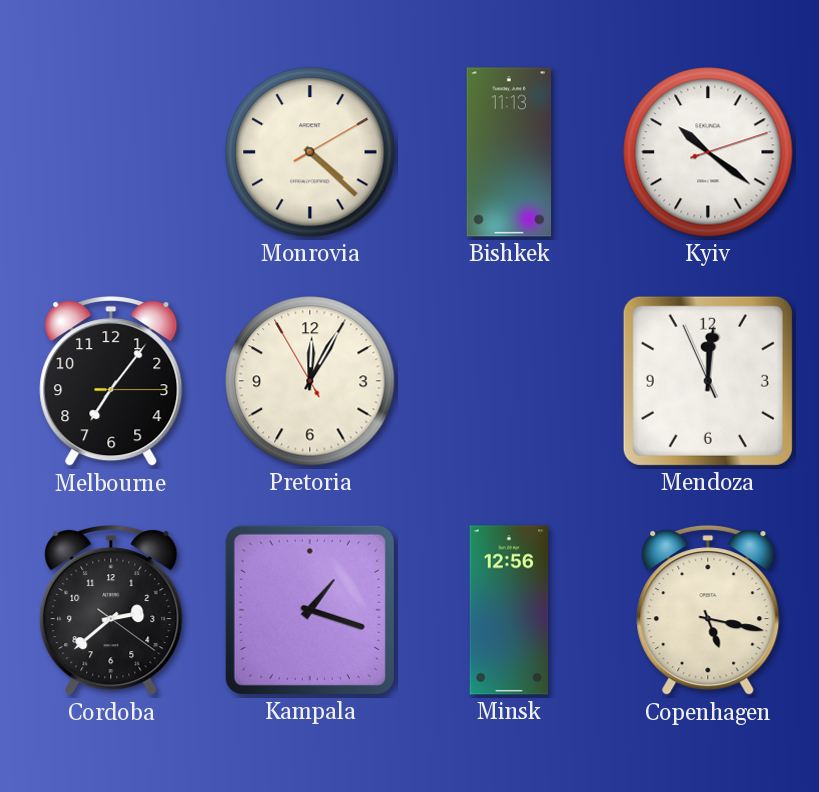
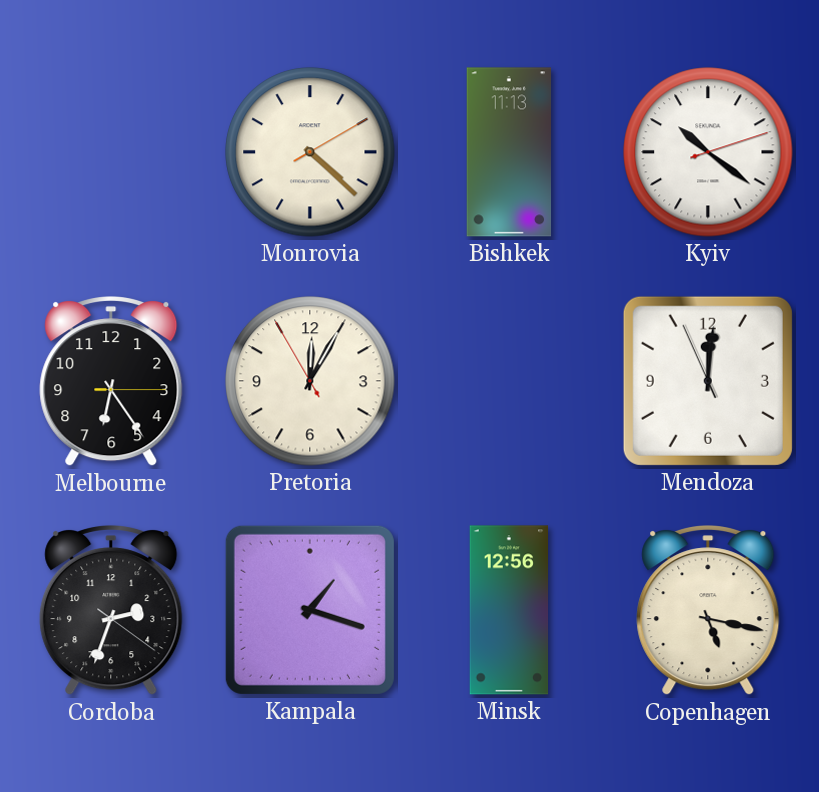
Melbourne: 7:06 -> 6:24 (111, 382)
Cordoba: 2:38 -> 2:33 (111, 611)
